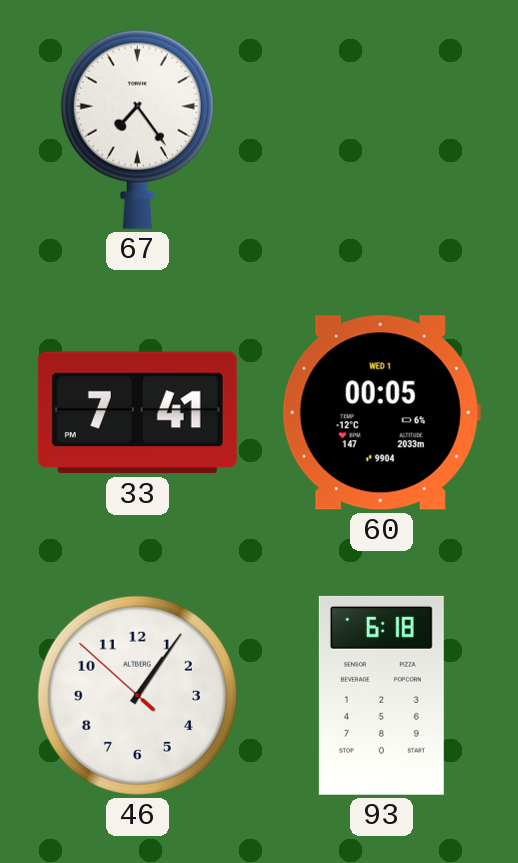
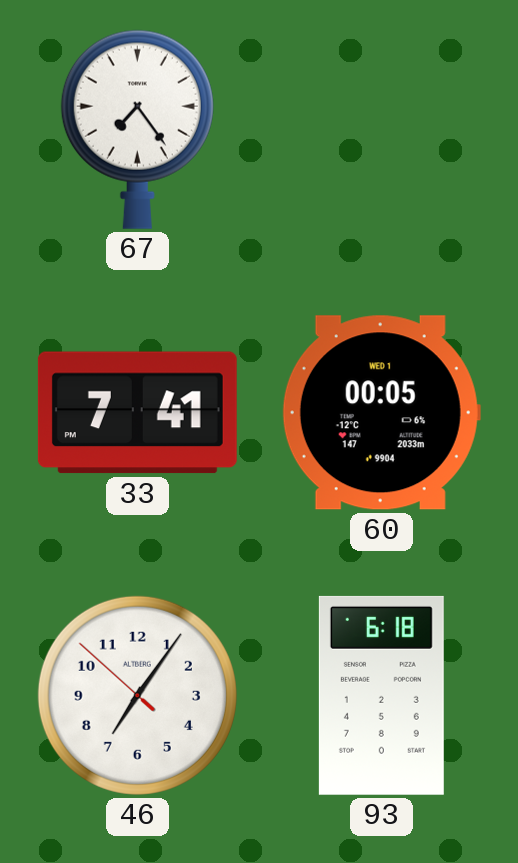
46: 1:05 -> 7:05 (137, 695)
